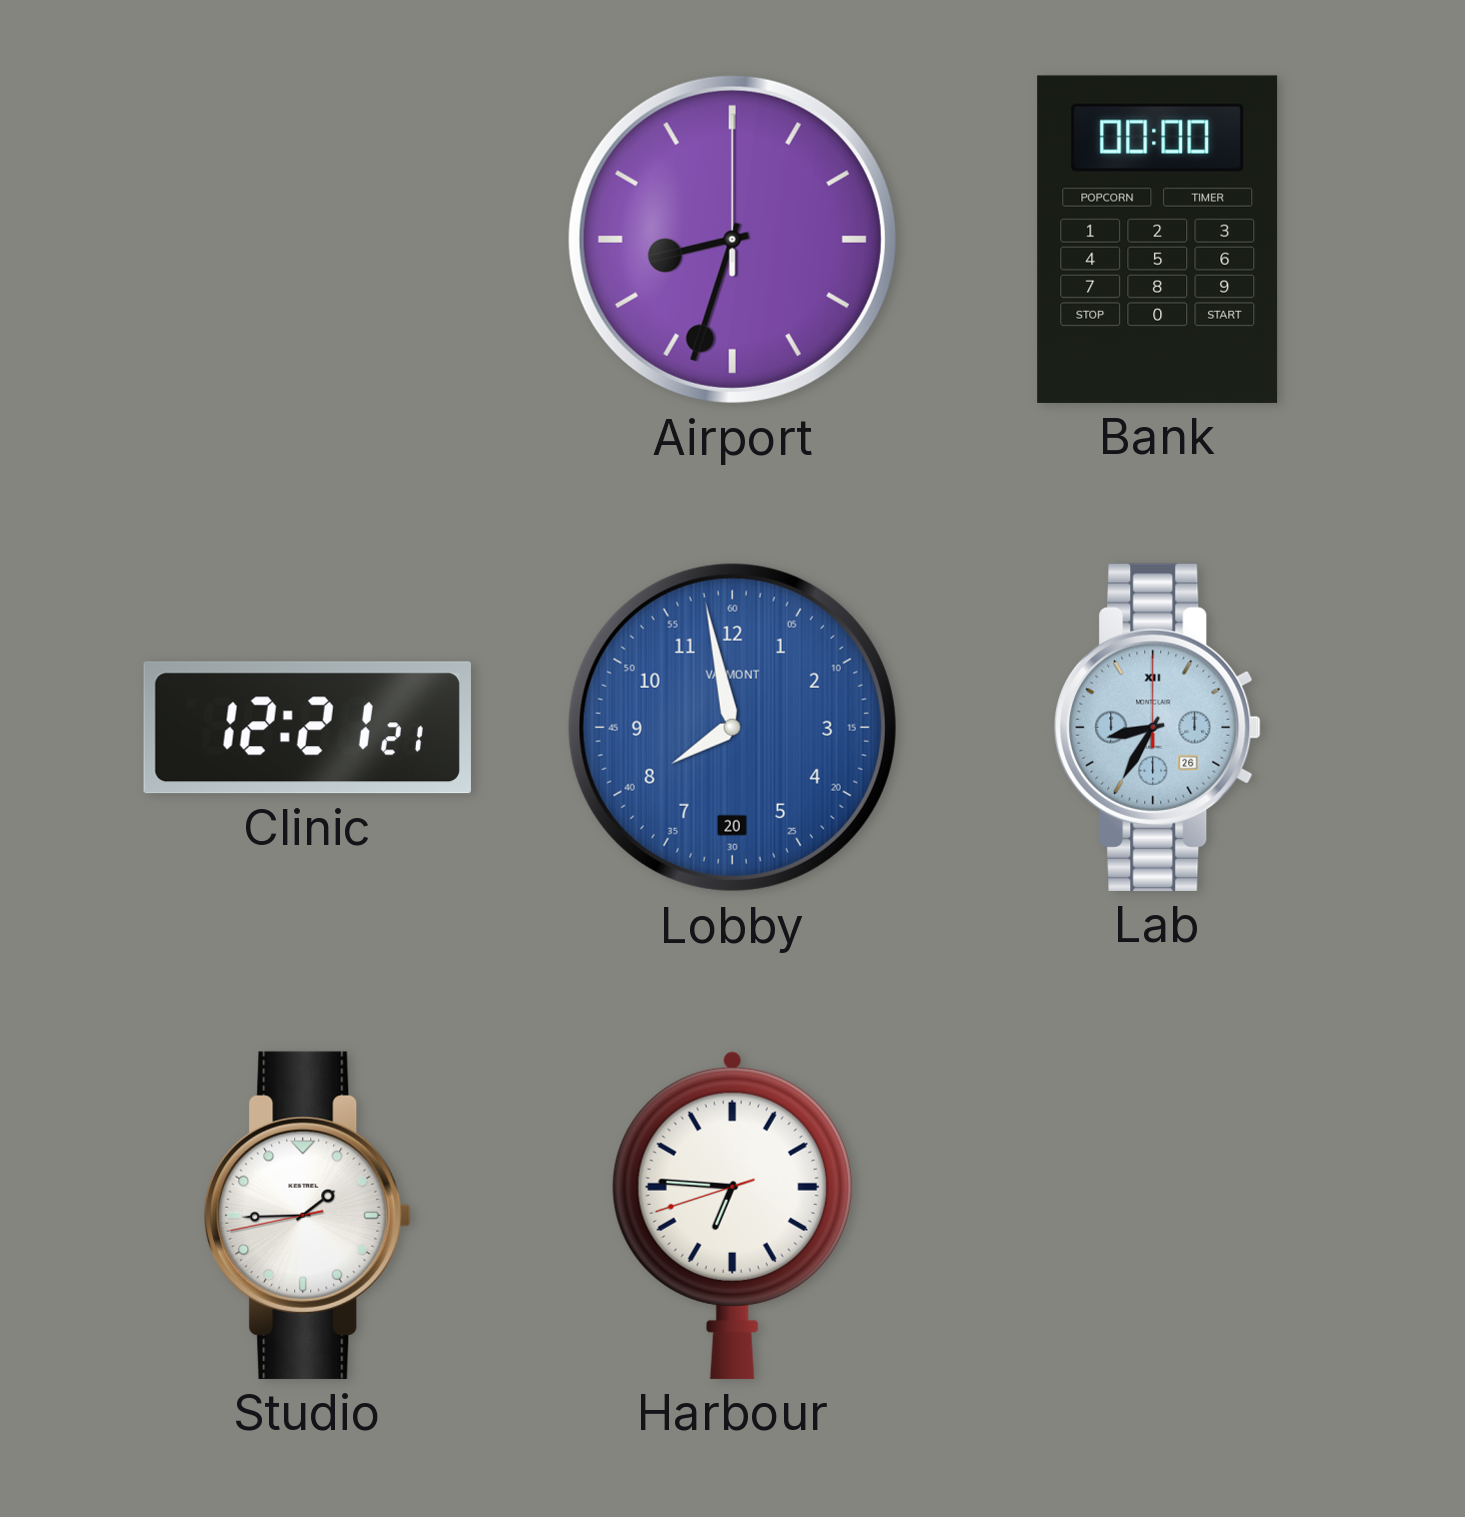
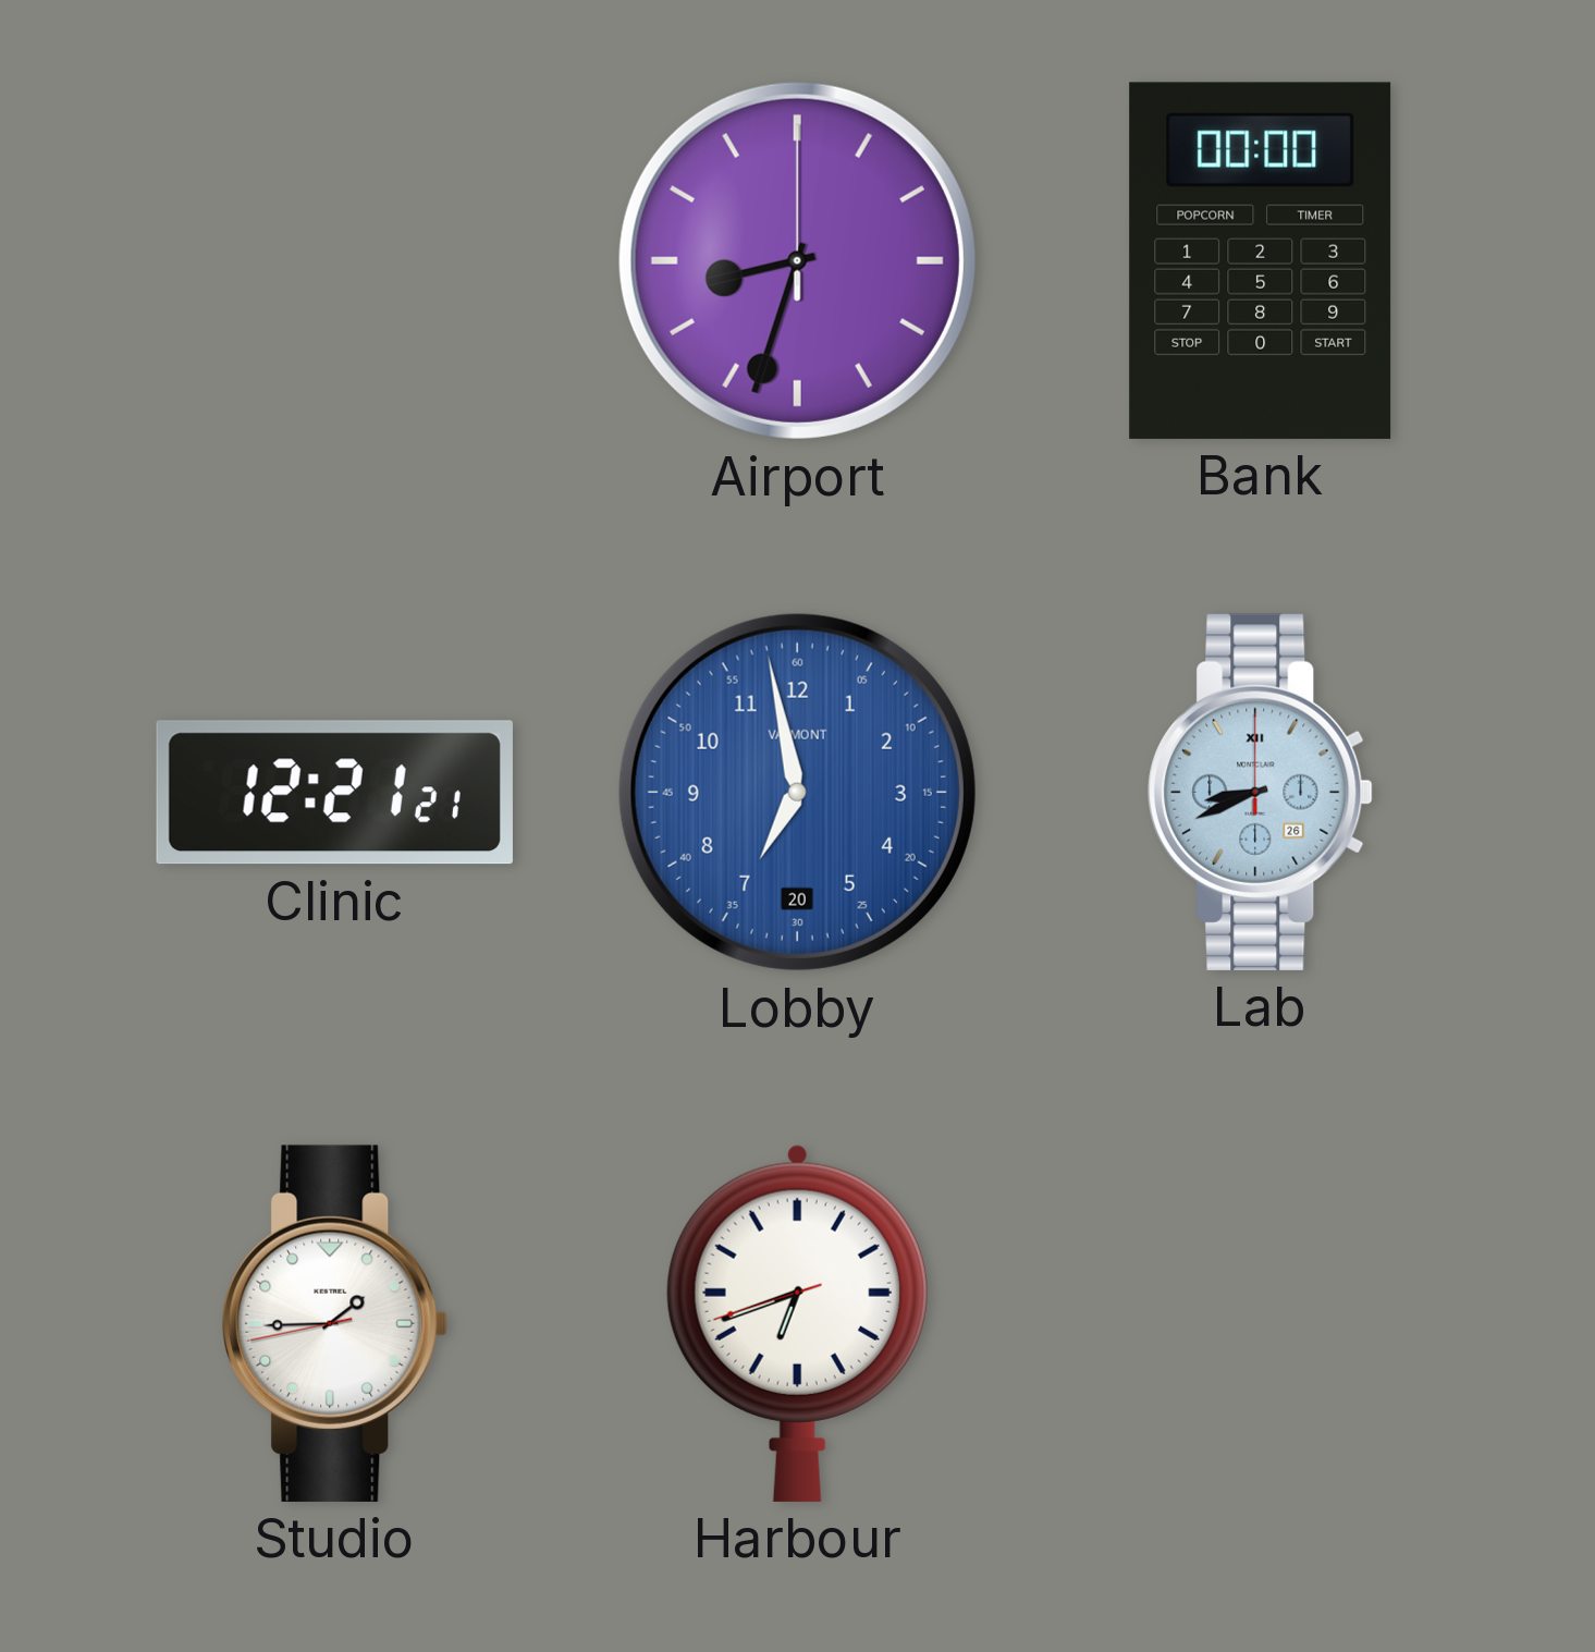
Lobby: 7:58 -> 6:58 (797, 792)
Lab: 8:35 -> 8:41 (1261, 792)
Harbour: 6:45 -> 6:41 (797, 1323)
